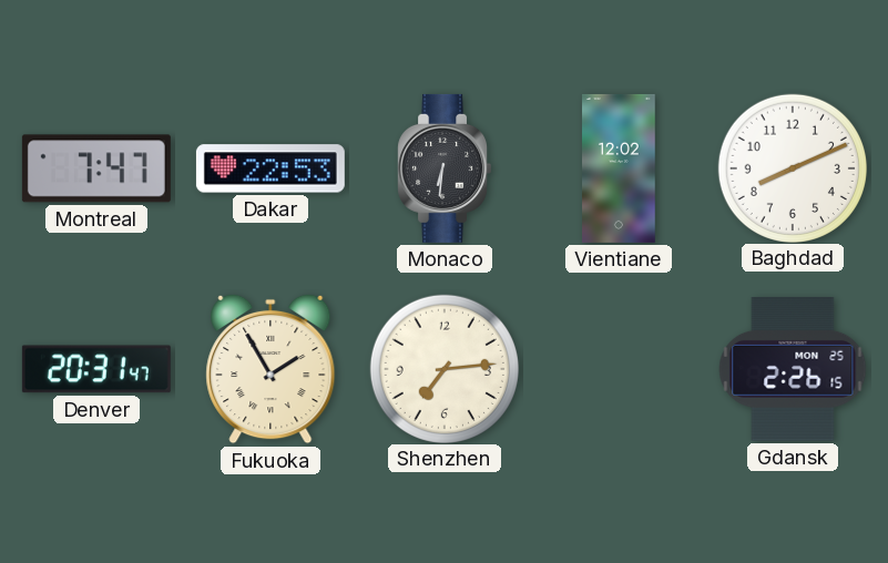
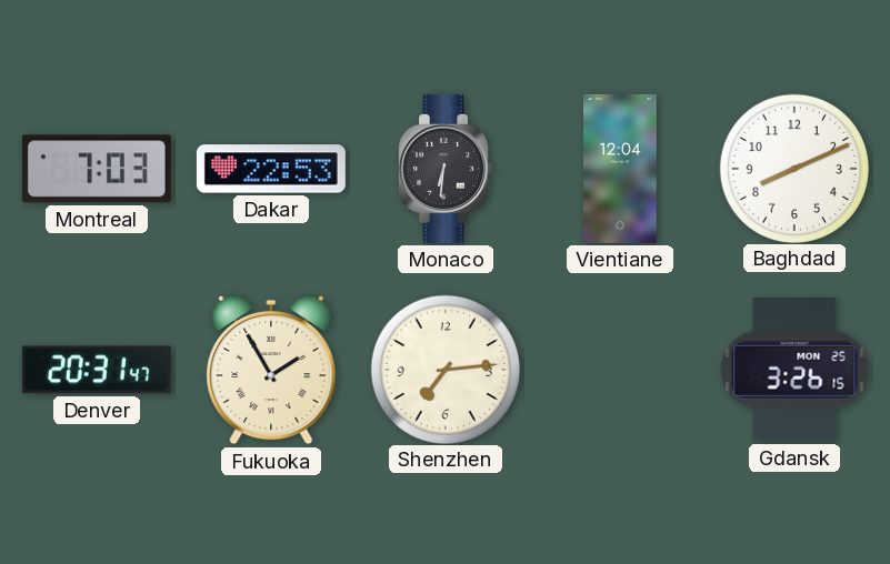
Montreal: 7:47 -> 7:03 (97, 169)
Vientiane: 12:02 -> 12:04 (621, 169)
Gdansk: 2:26 -> 3:26 (794, 371)
